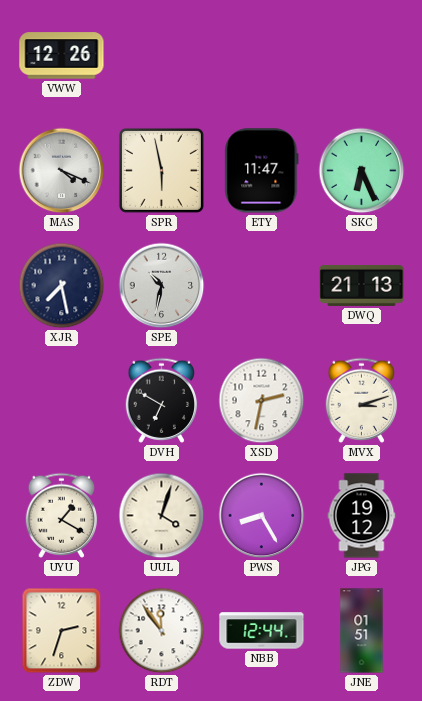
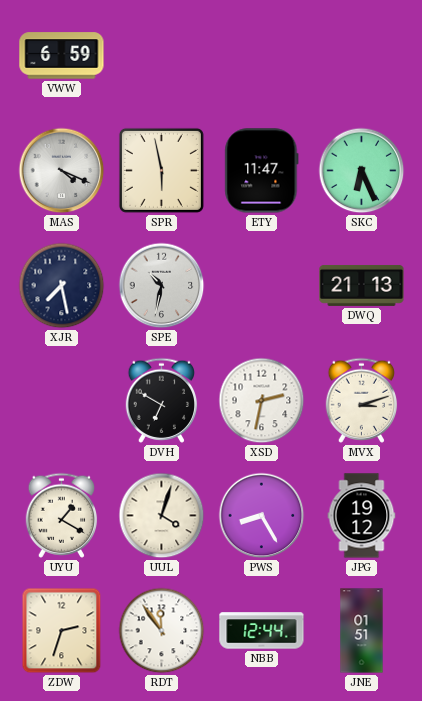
VWW: 12:26 -> 6:59 (62, 56)
